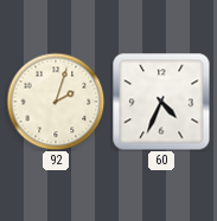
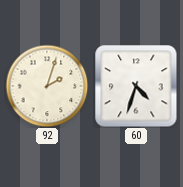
60: 4:34 -> 4:33 (136, 86)
